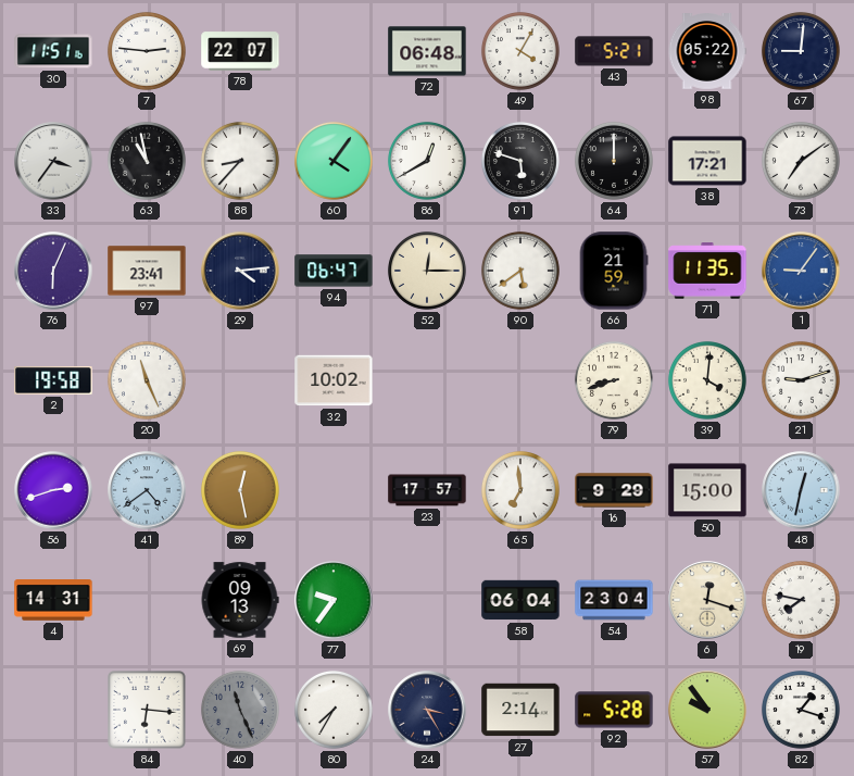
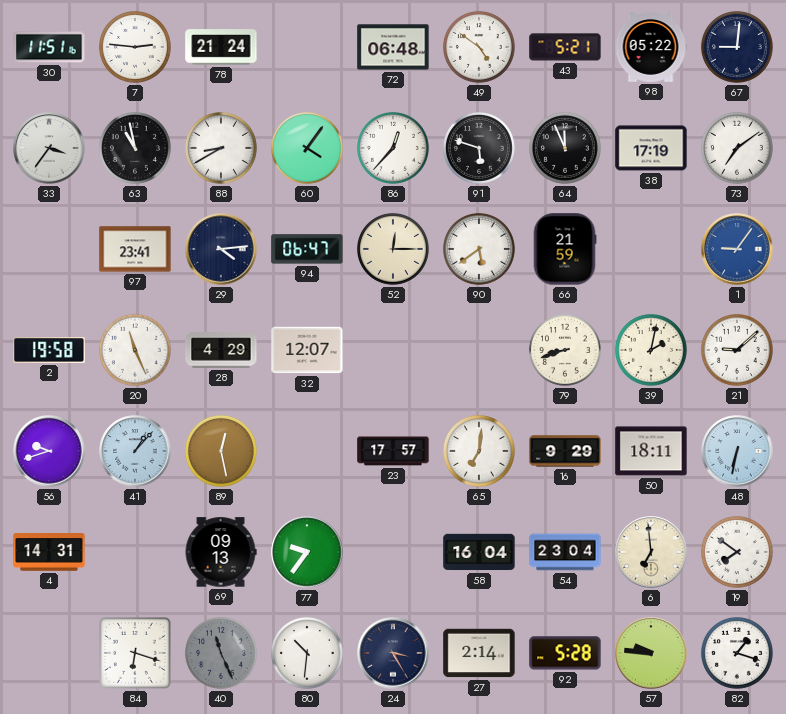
78: 22:07 -> 21:24 (221, 47)
49: 4:05 -> 4:51 (479, 47)
88: 8:37 -> 8:40 (221, 148)
86: 12:40 -> 12:37 (393, 148)
64: 12:00 -> 11:56 (565, 148)
38: 17:21 -> 17:19 (651, 148)
76: 6:04 -> none (53, 271)
71: 11:35 -> none (707, 271)
28: none -> 4:29 (221, 350)
32: 10:02 -> 12:07 (307, 350)
39: 4:01 -> 2:02 (651, 350)
21: 9:12 -> 9:08 (737, 350)
56: 2:42 -> 9:42 (49, 451)
41: 4:39 -> 1:07 (135, 451)
65: 6:59 -> 7:01 (479, 451)
50: 15:00 -> 18:11 (651, 451)
48: 12:32 -> 6:32 (737, 451)
58: 06:04 -> 16:04 (479, 552)
6: 12:18 -> 6:59 (651, 552)
19: 7:47 -> 7:51 (737, 552)
84: 6:16 -> 6:18 (136, 654)
80: 7:35 -> 10:31 (307, 653)
57: 9:54 -> 9:46 (651, 653)
